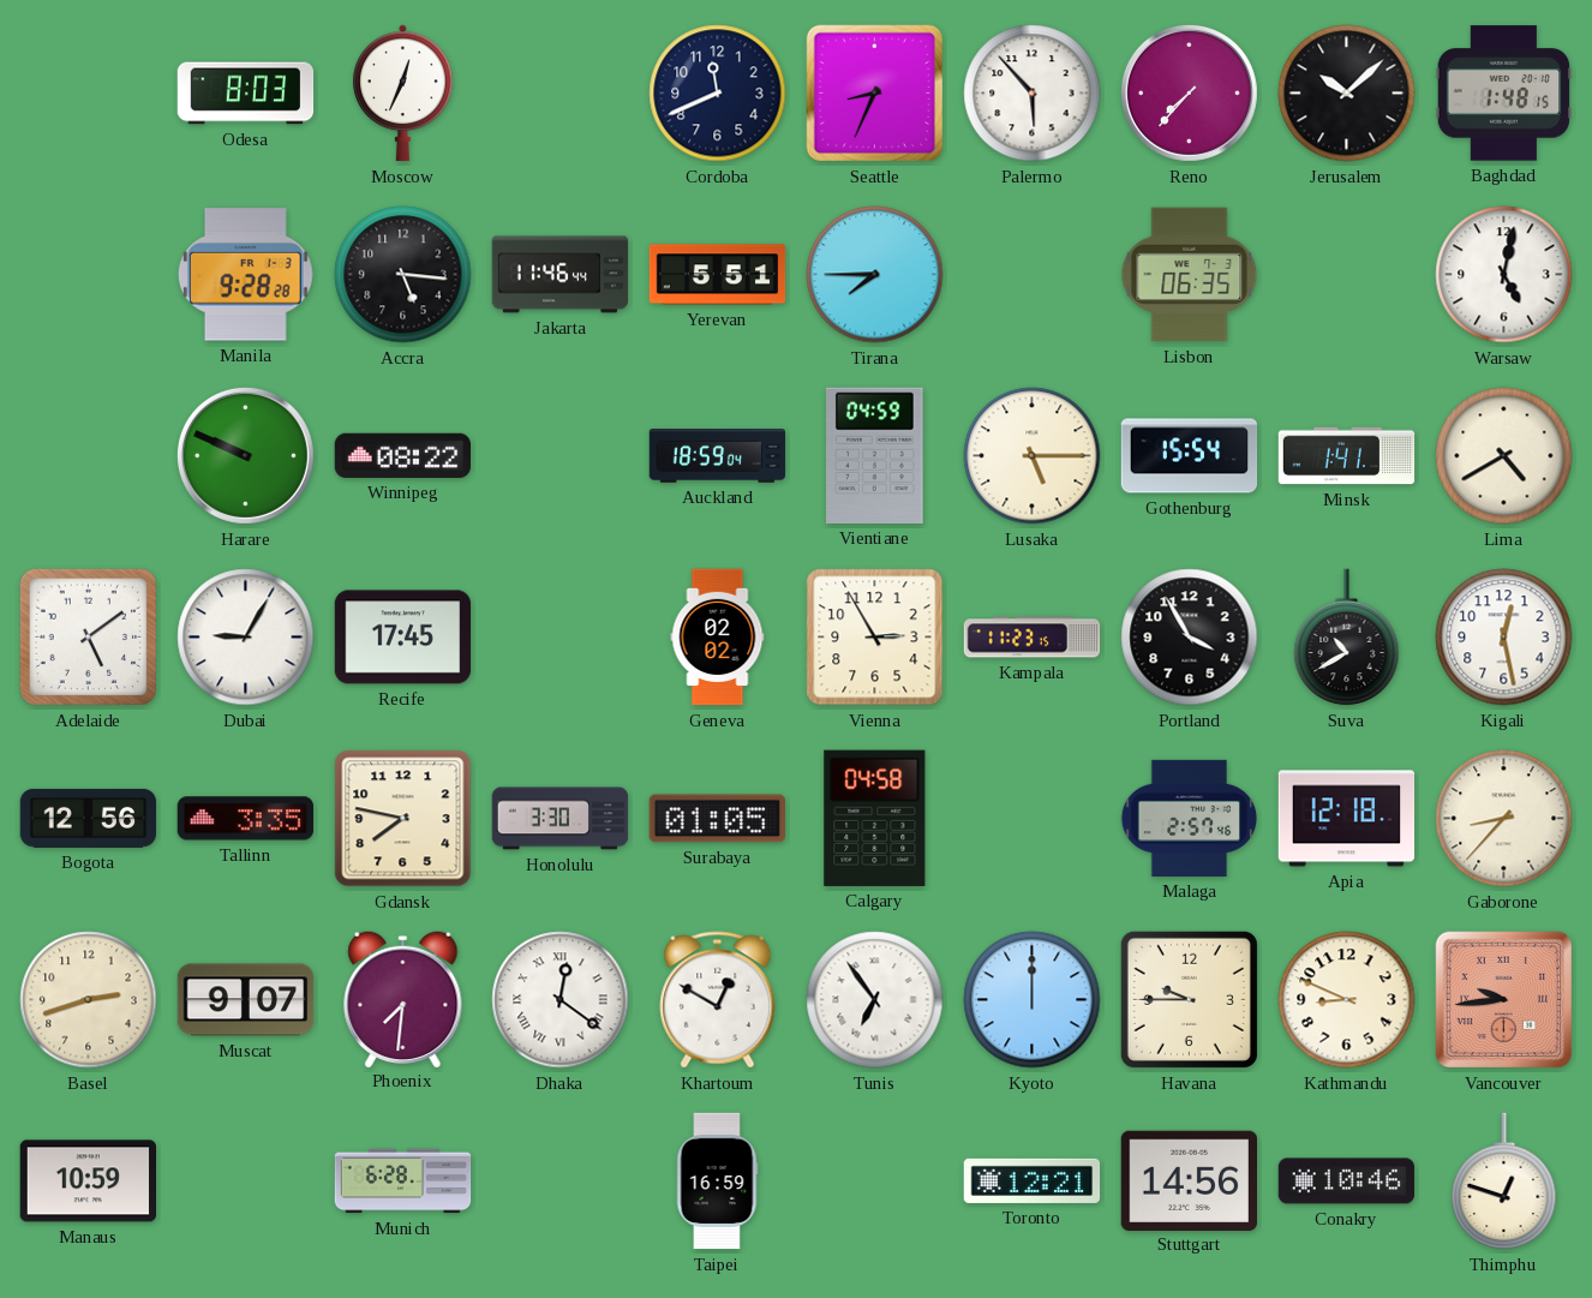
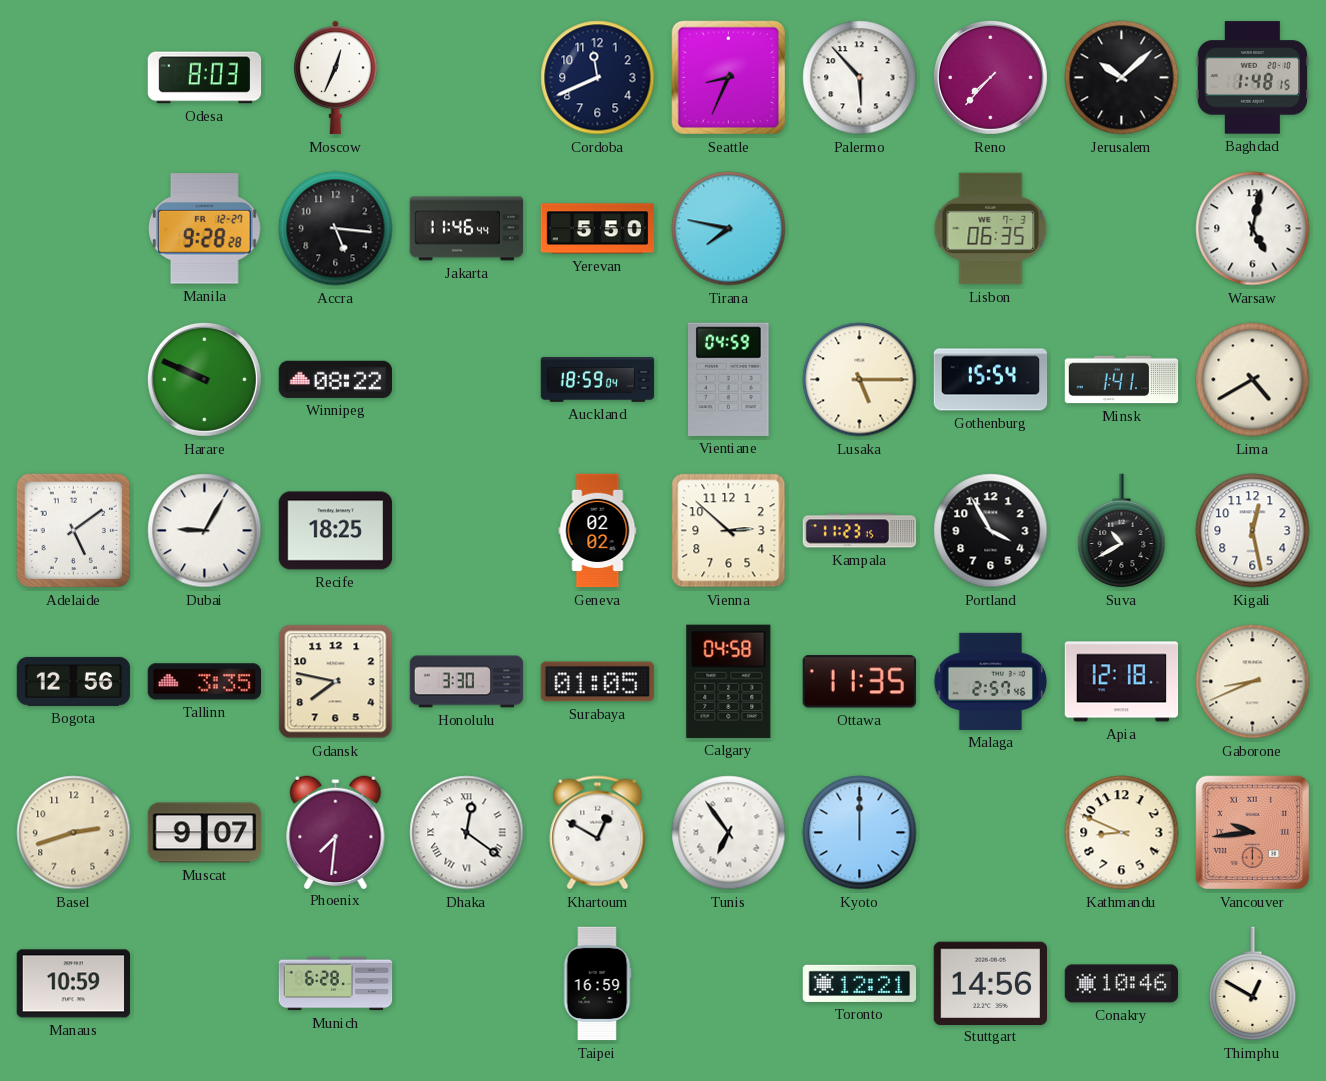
Manila date: FR 1-3 -> FR 12-27 (204, 229)
Yerevan: 5:51 -> 5:50 (598, 229)
Tirana: 7:45 -> 7:47 (729, 229)
Recife: 17:45 -> 18:25 (336, 531)
Vienna: 2:55 -> 2:52 (729, 531)
Ottawa: none -> 11:35 (859, 682)
Gaborone: 8:37 -> 8:41 (1253, 682)
Havana: 9:45 -> none (1189, 999)
Thimphu: 12:48 -> 12:50 (1253, 984)
